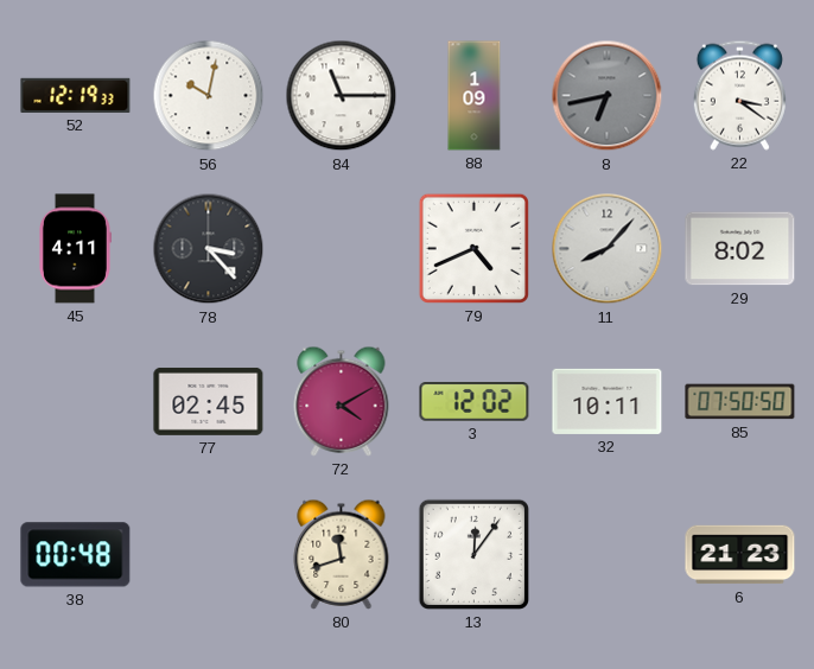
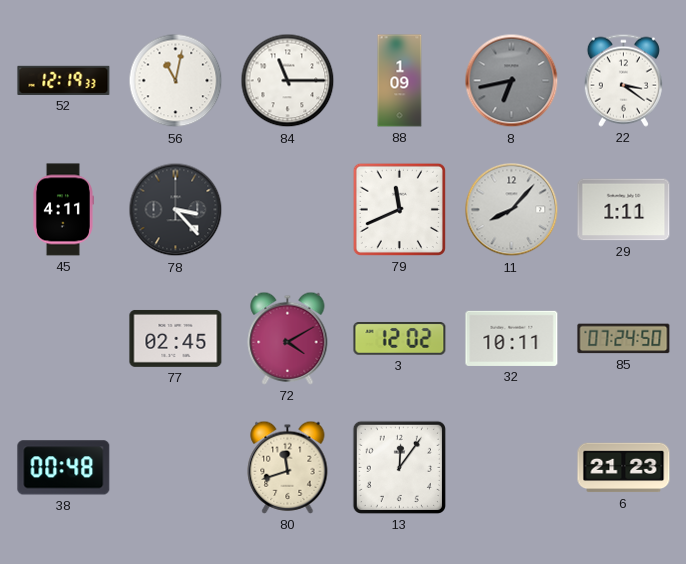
56: 10:02 -> 11:02 (176, 81)
79: 4:41 -> 11:41 (399, 209)
29: 8:02 -> 1:11 (624, 210)
85: 07:50 -> 07:24 (624, 339)
